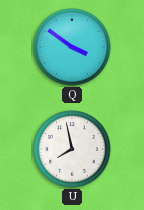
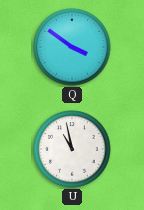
U: 7:58 -> 10:58 (72, 149)
